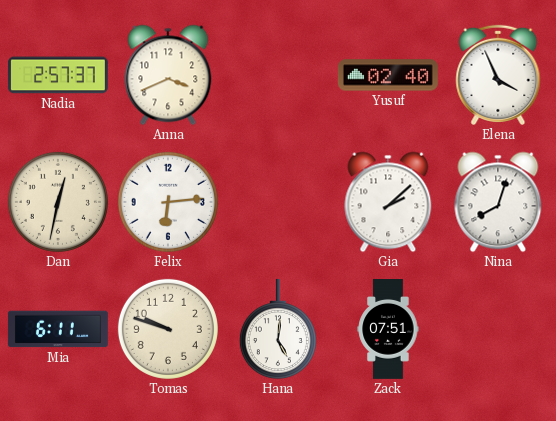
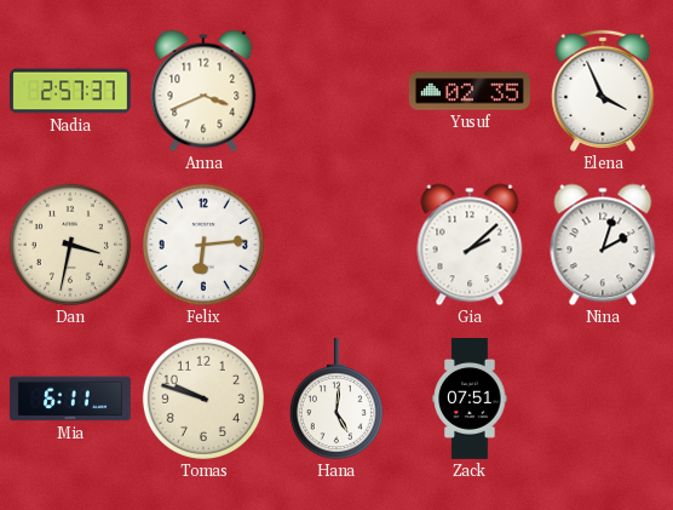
Yusuf: 02:40 -> 02:35 (470, 91)
Dan: 12:32 -> 3:32 (70, 245)
Nina: 8:03 -> 2:03 (603, 245)
